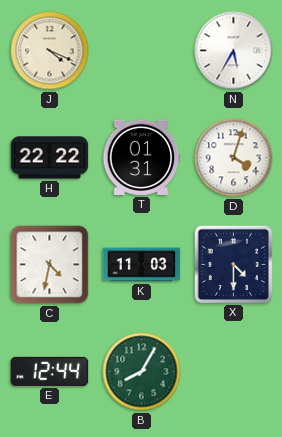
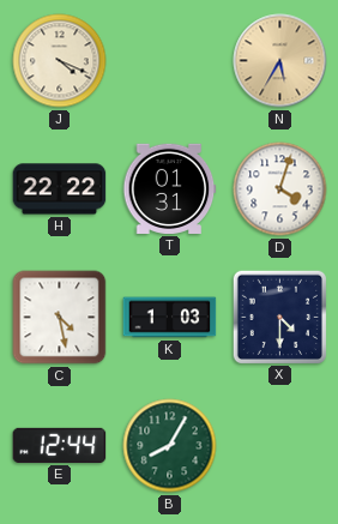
N dial: white -> champagne (280, 61)
C: 4:32 -> 4:28 (60, 318)
K: 11:03 -> 1:03 (170, 318)
